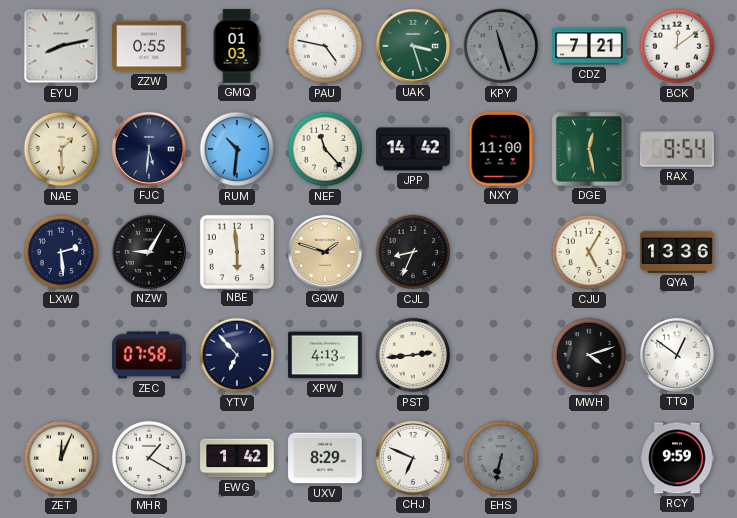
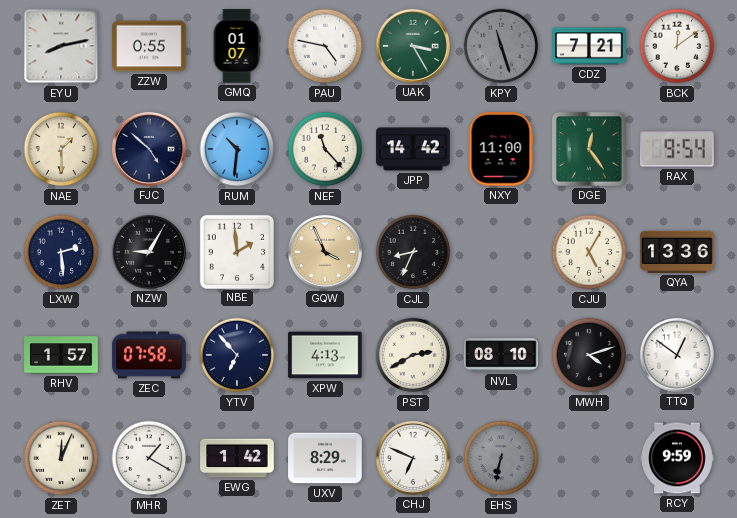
GMQ: 01:03 -> 01:07 (237, 46)
UAK: 3:27 -> 3:25 (413, 46)
FJC: 5:31 -> 4:52 (149, 149)
DGE: 12:28 -> 12:24 (589, 149)
NBE: 5:59 -> 1:59 (236, 251)
GQW: 1:48 -> 3:56 (325, 252)
RHV: none -> 1:57 (61, 355)
PST: 2:44 -> 2:40 (413, 355)
NVL: none -> 08:10 (501, 355)
